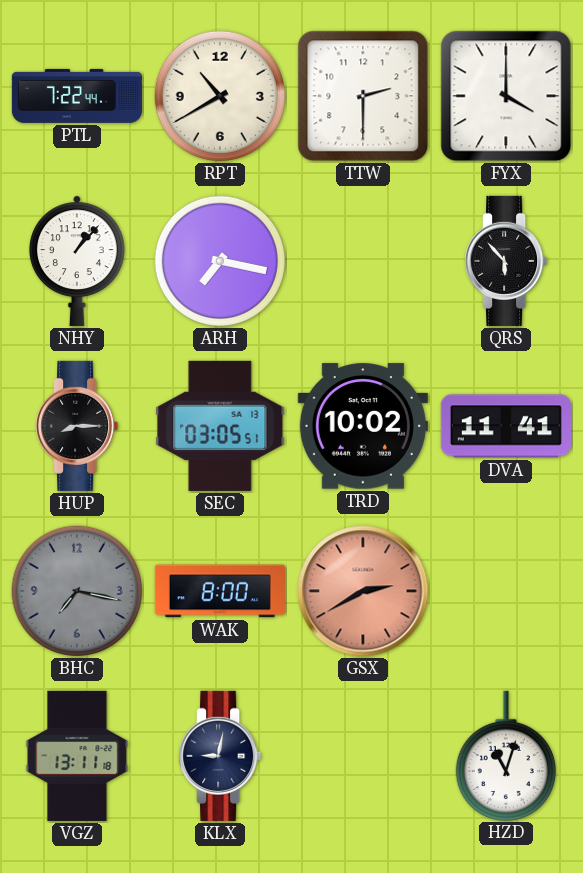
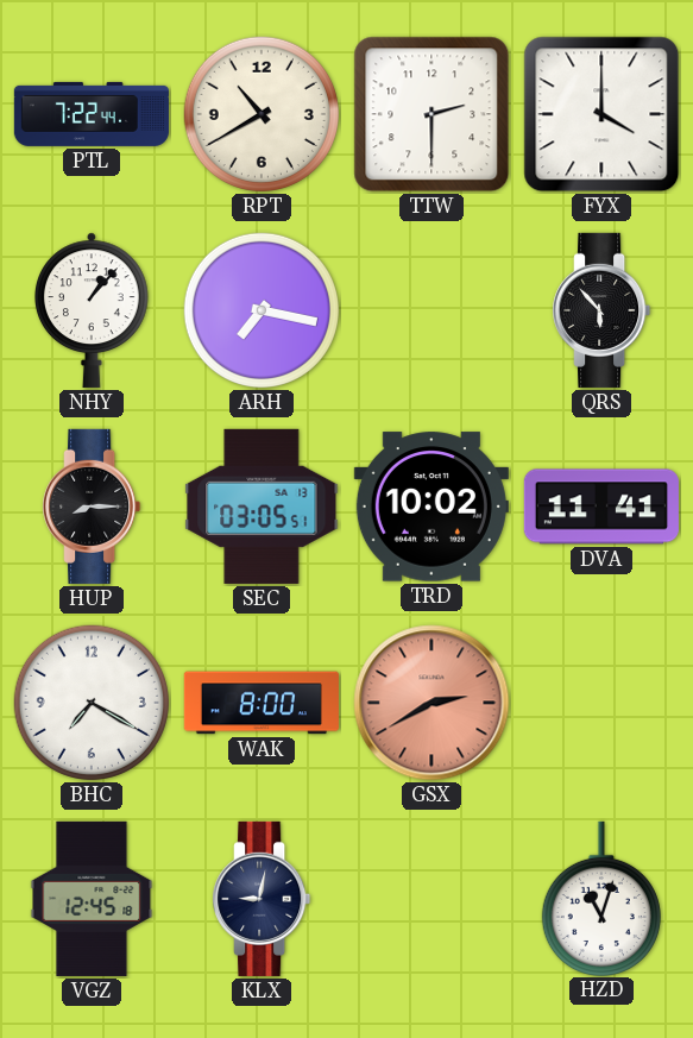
BHC: 7:17 -> 7:20 (92, 703)
BHC dial: grey -> white (92, 703)
VGZ: 13:11 -> 12:45 (92, 899)
